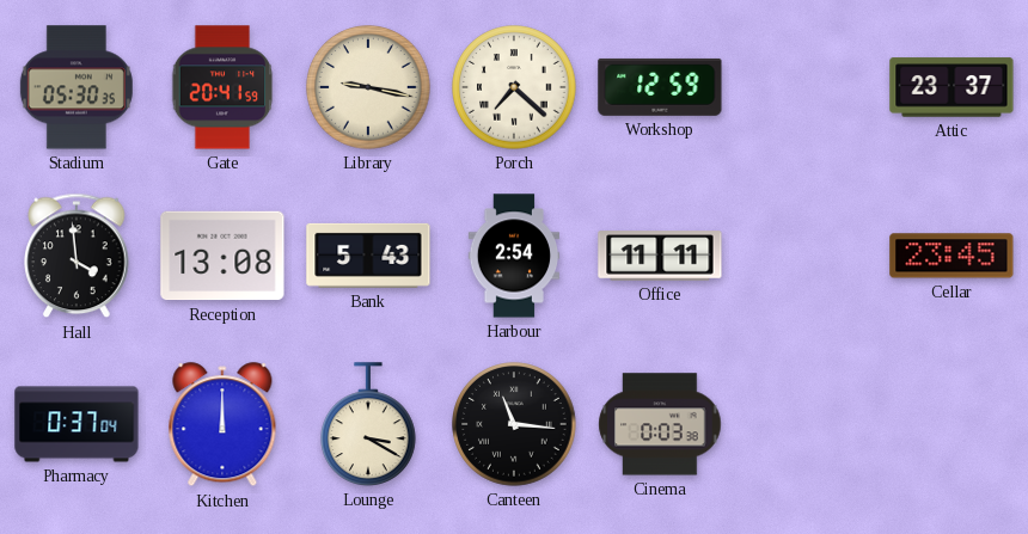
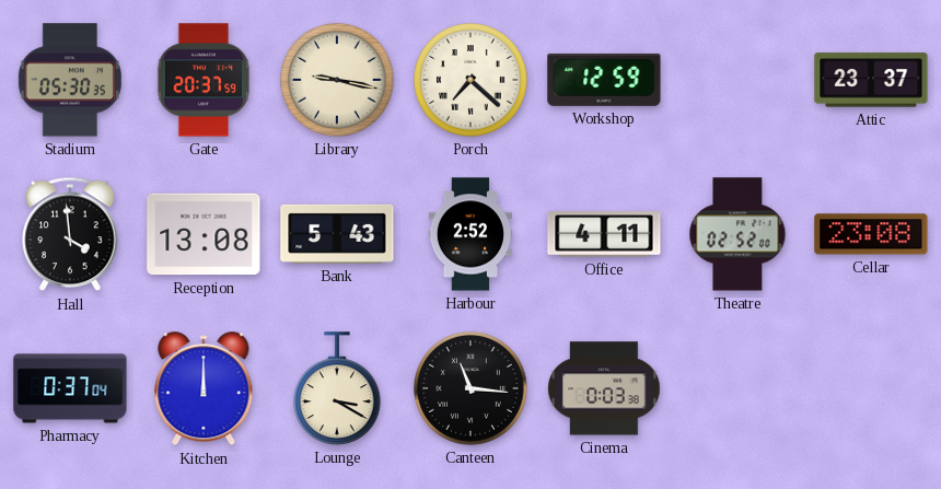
Gate: 20:41 -> 20:37 (204, 80)
Harbour: 2:54 -> 2:52 (471, 234)
Office: 11:11 -> 4:11 (604, 234)
Theatre: none -> 02:52 (737, 234)
Cellar: 23:45 -> 23:08 (871, 234)
